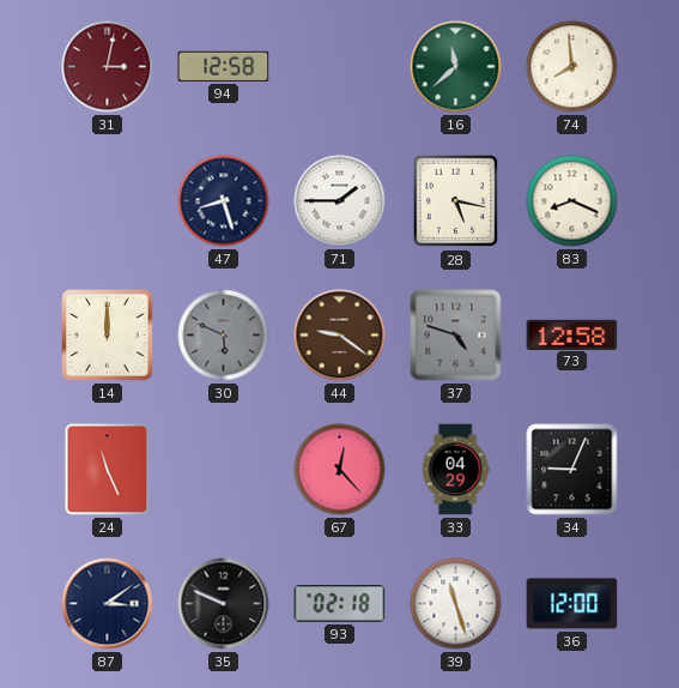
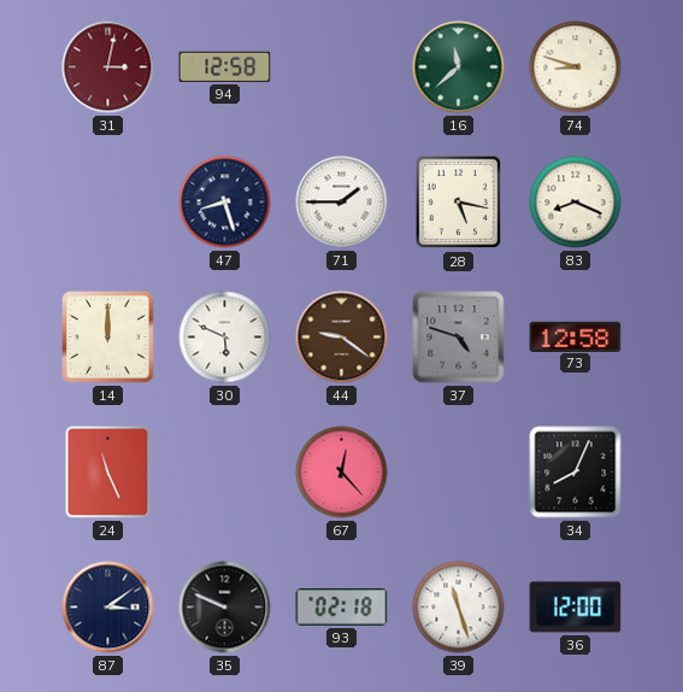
74: 7:59 -> 8:48 (576, 68)
30 dial: grey -> white (225, 338)
33: 04:29 -> none (455, 470)
34: 9:04 -> 8:04 (576, 473)
